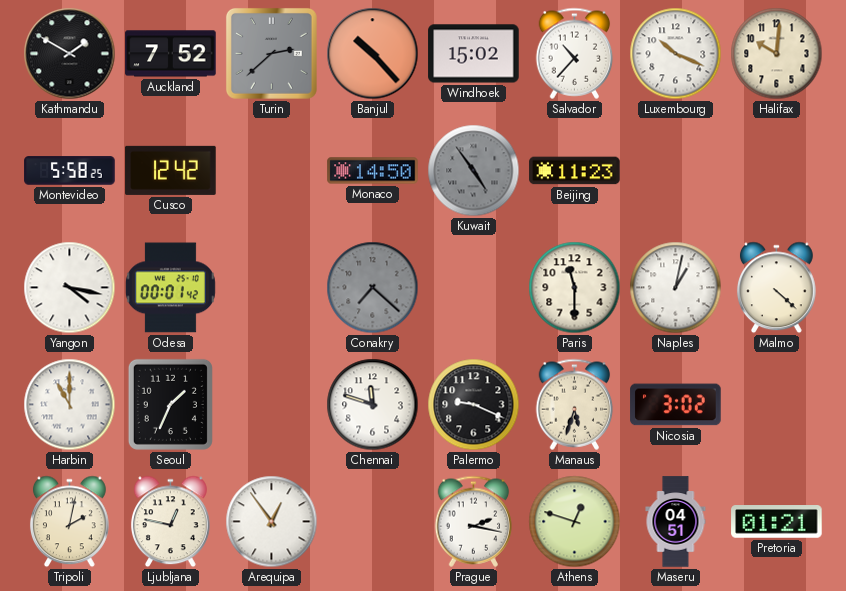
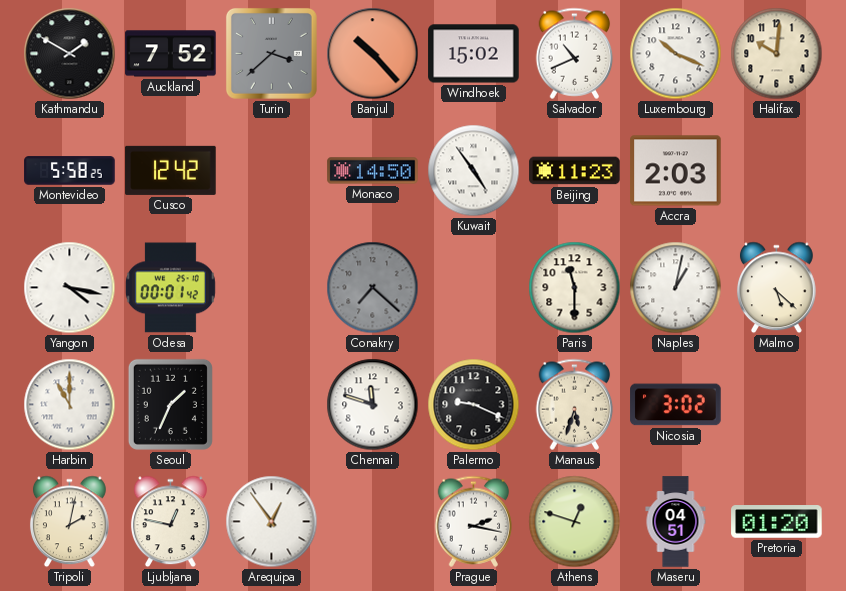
Turin: 2:38 -> 3:38 (271, 53)
Salvador: 10:37 -> 10:41 (575, 53)
Kuwait dial: grey -> white (474, 171)
Accra: none -> 2:03 (676, 171)
Malmo: 4:22 -> 5:22 (776, 288)
Pretoria: 01:21 -> 01:20 (777, 522)
